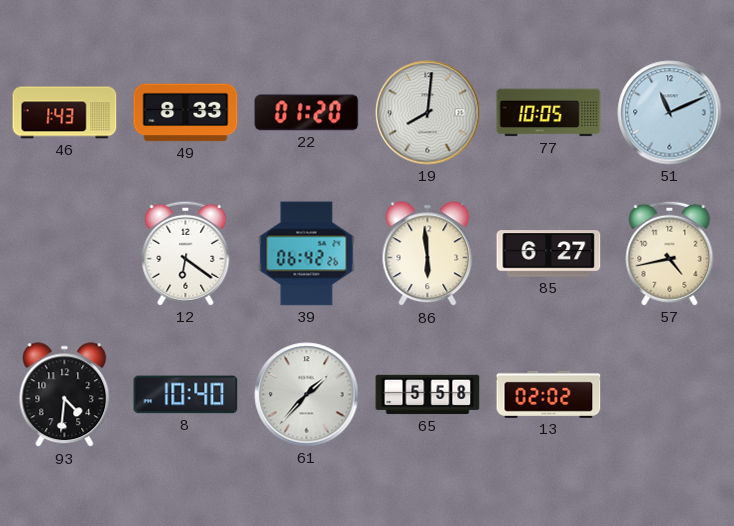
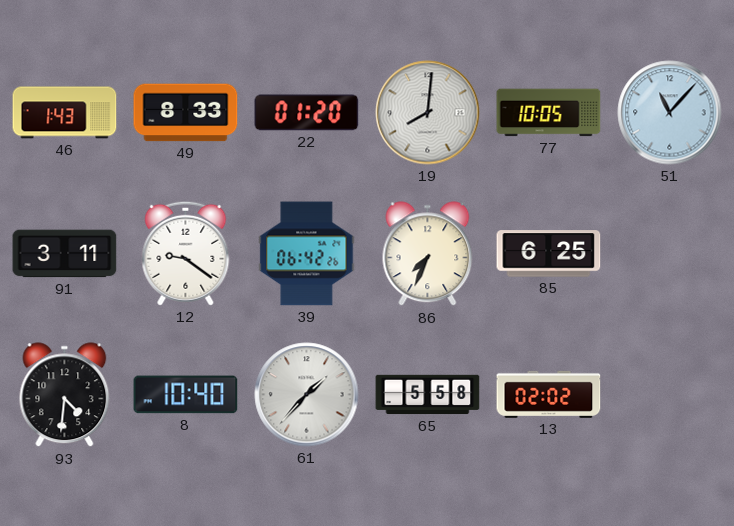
51: 11:11 -> 11:07 (670, 113)
91: none -> 3:11 (65, 254)
12: 6:21 -> 9:21 (186, 253)
86: 5:59 -> 7:34 (428, 254)
85: 6:27 -> 6:25 (549, 254)
57: 4:43 -> none (670, 253)
